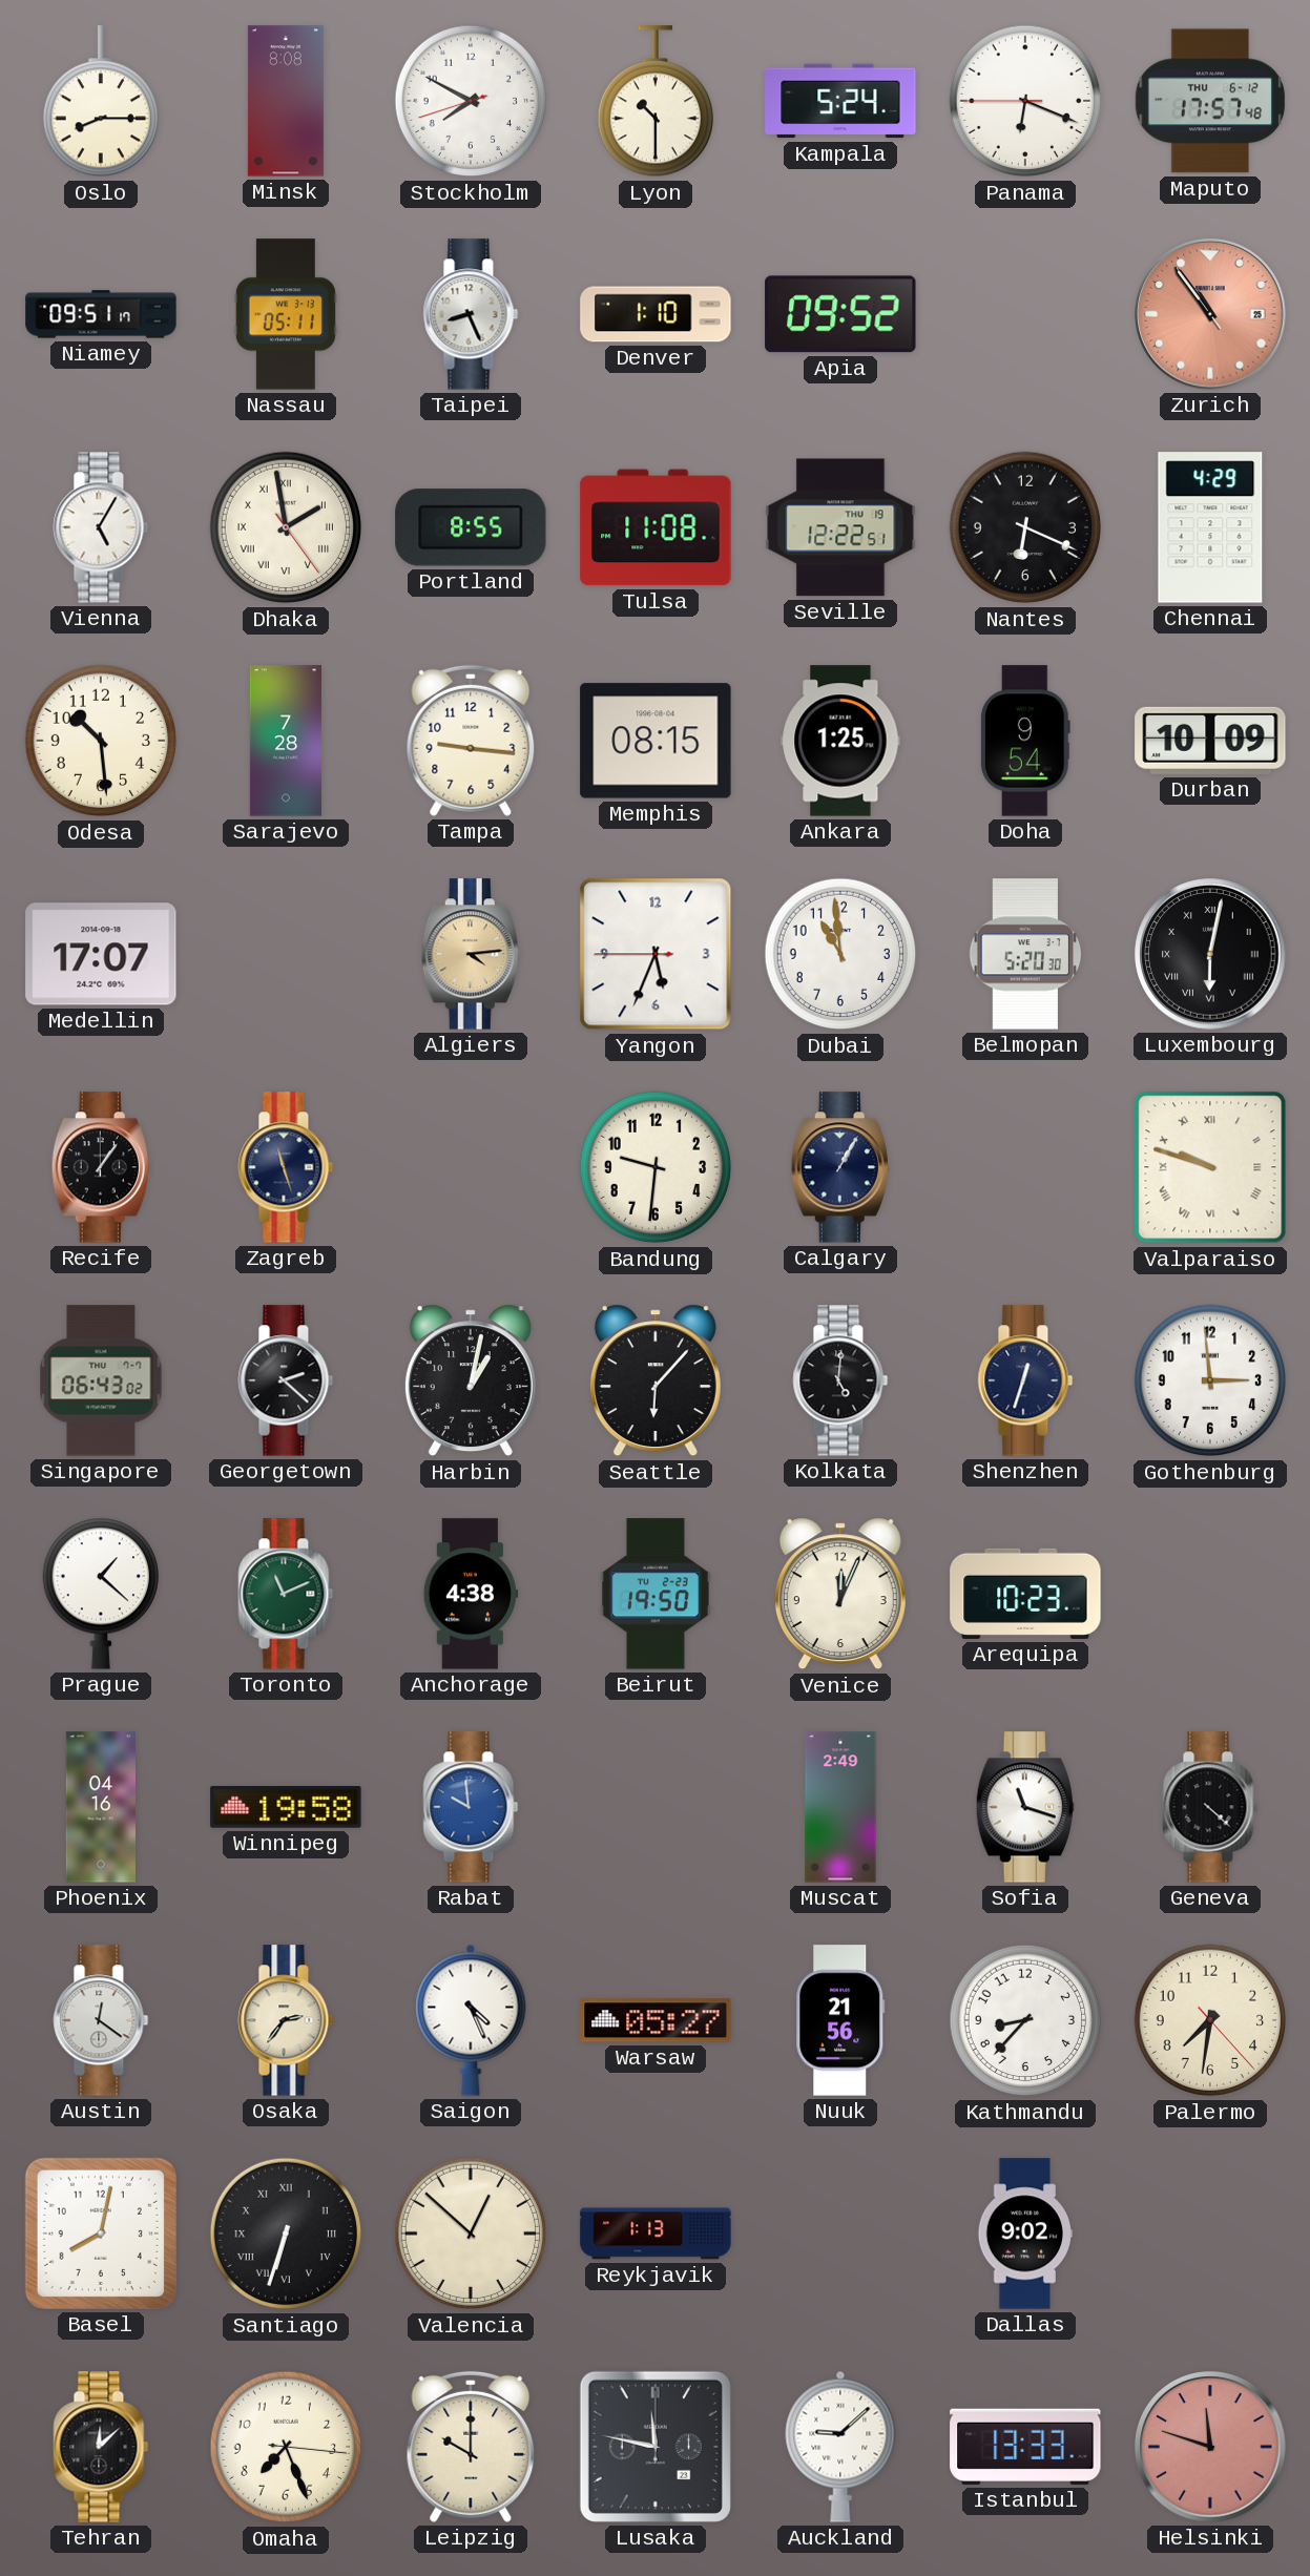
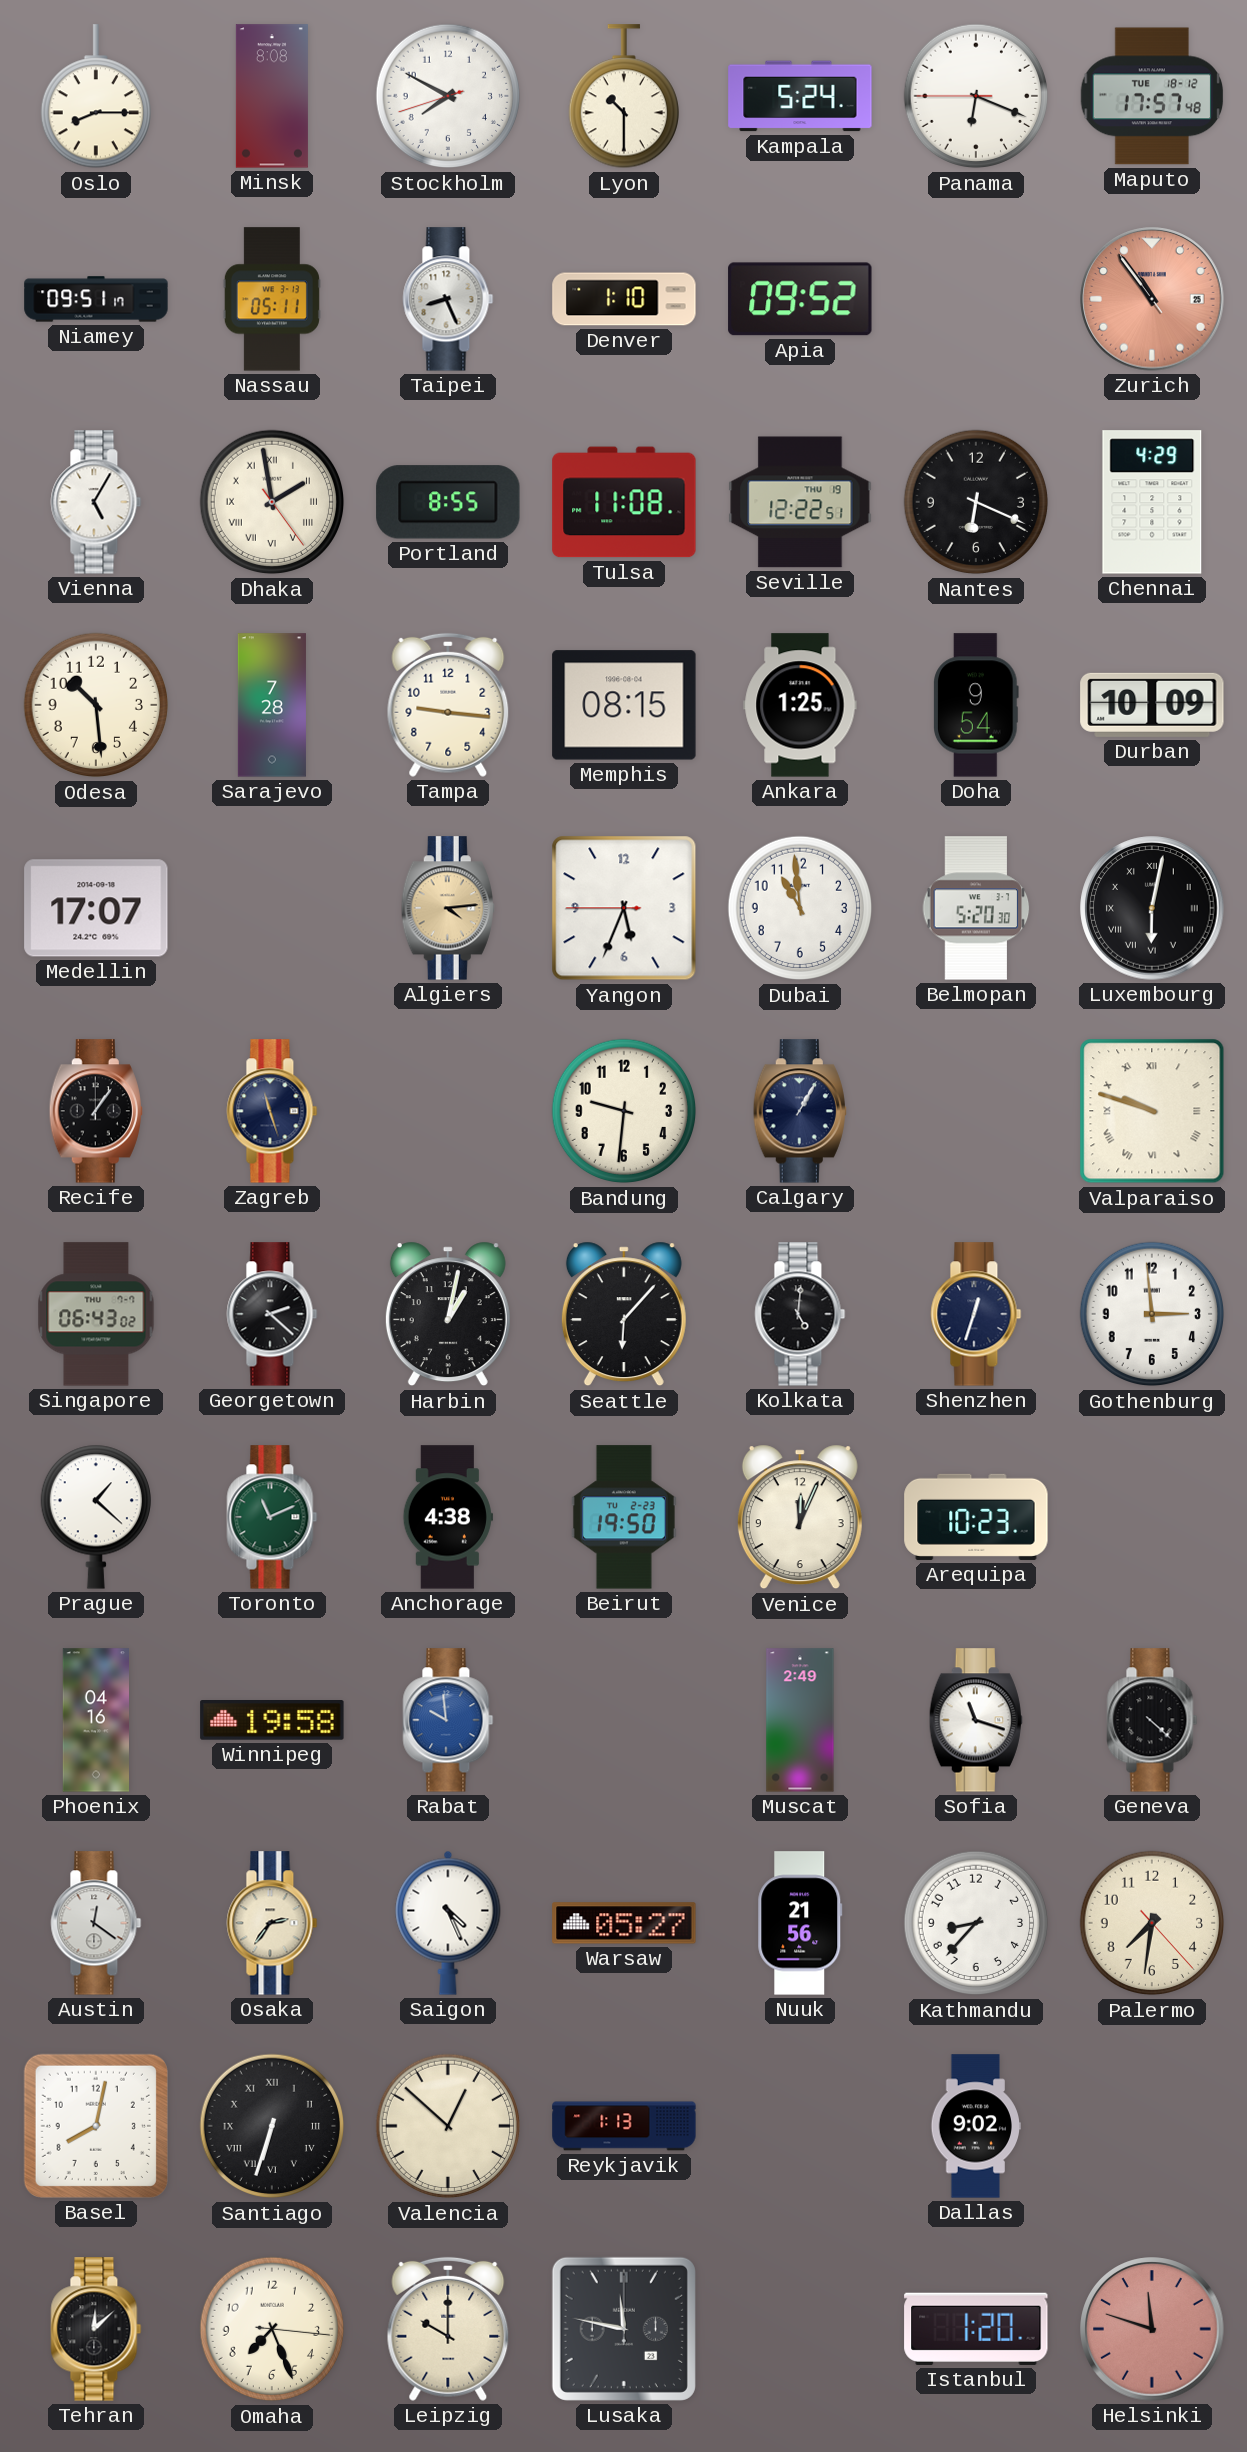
Maputo date: THU 6-12 -> TUE 18-12 (1152, 96)
Auckland: 9:08 -> none (840, 2447)
Istanbul: 13:33 -> 1:20 (976, 2329)
